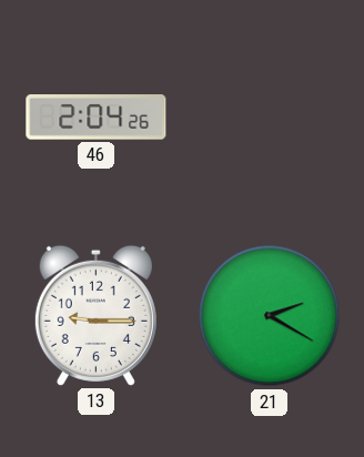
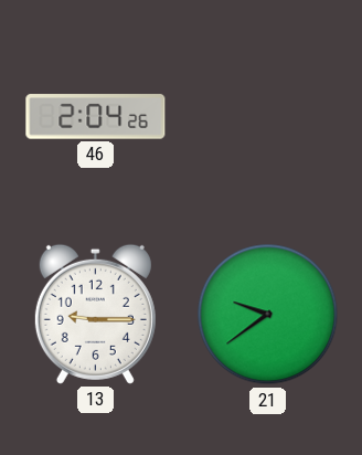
21: 2:20 -> 9:39 (268, 315)
